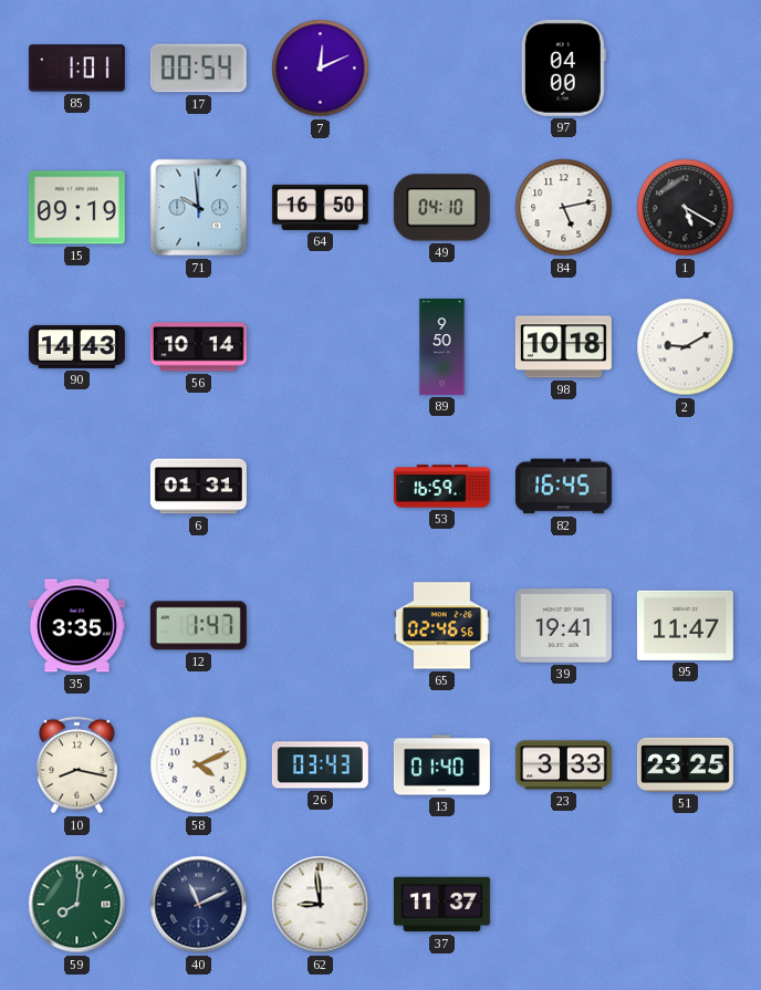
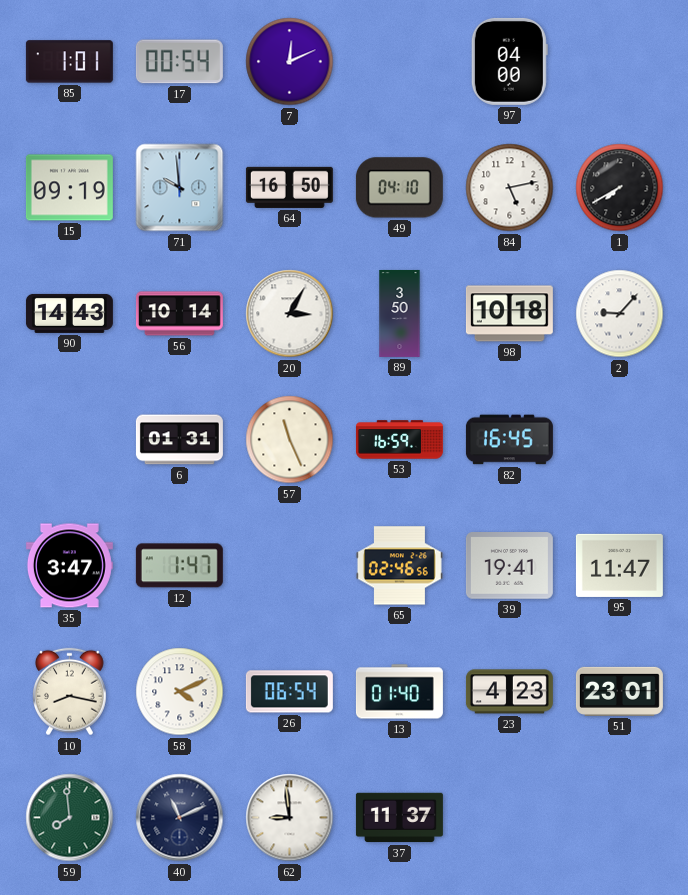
1: 5:20 -> 7:40 (620, 188)
20: none -> 3:05 (290, 314)
89: 9:50 -> 3:50 (400, 313)
2: 9:10 -> 9:07 (620, 314)
57: none -> 11:26 (290, 440)
35: 3:35 -> 3:47 (69, 566)
26: 03:43 -> 06:54 (289, 692)
23: 3:33 -> 4:23 (509, 692)
51: 23:25 -> 23:01 (619, 691)
59: 8:01 -> 7:59 (70, 818)
